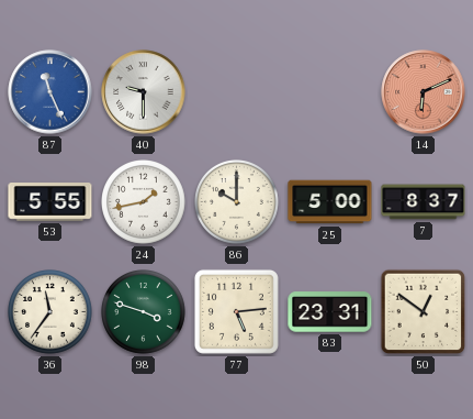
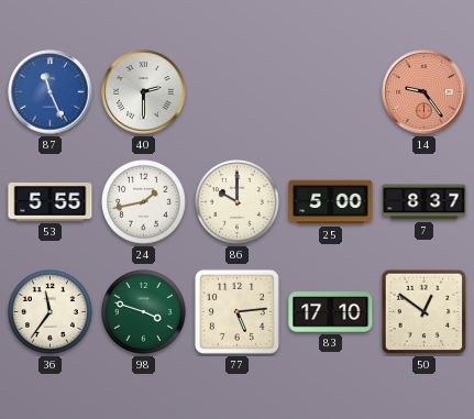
40: 9:30 -> 2:30 (144, 92)
14: 6:11 -> 9:24 (425, 92)
83: 23:31 -> 17:10 (331, 312)
